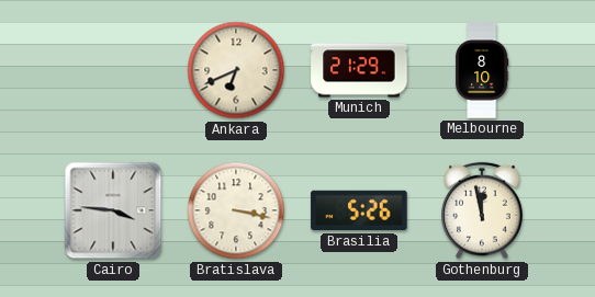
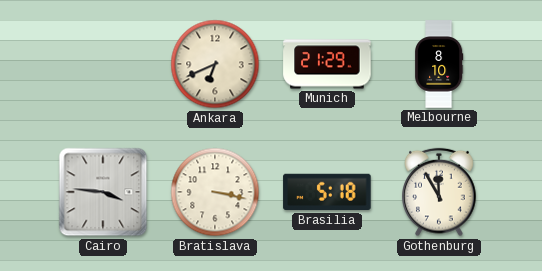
Brasilia: 5:26 -> 5:18 (327, 192)
Gothenburg: 11:58 -> 11:55 (439, 192)
